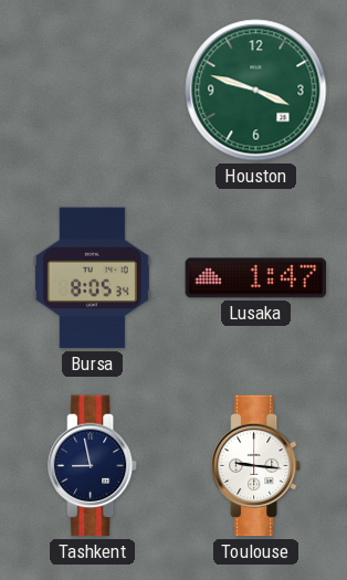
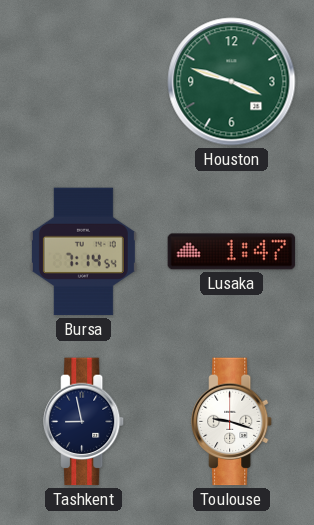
Bursa: 8:05 -> 7:14 (83, 252)
Toulouse: 9:16 -> 9:18 (233, 422)
